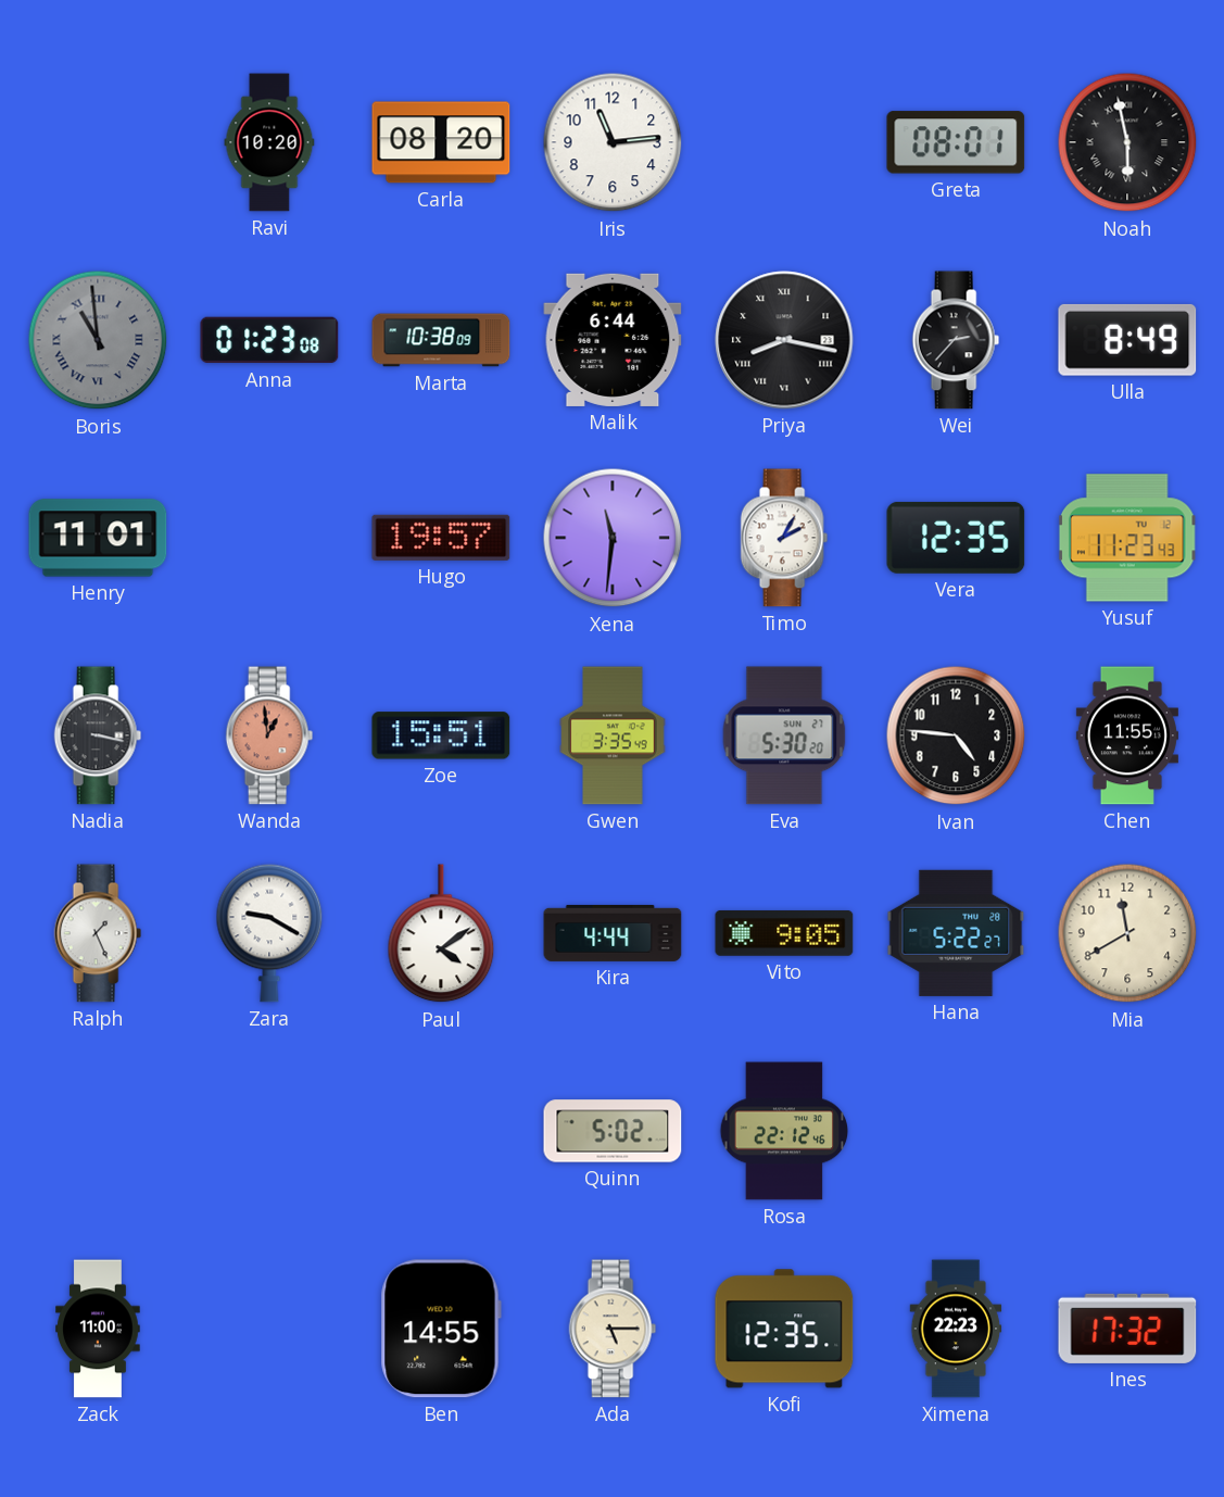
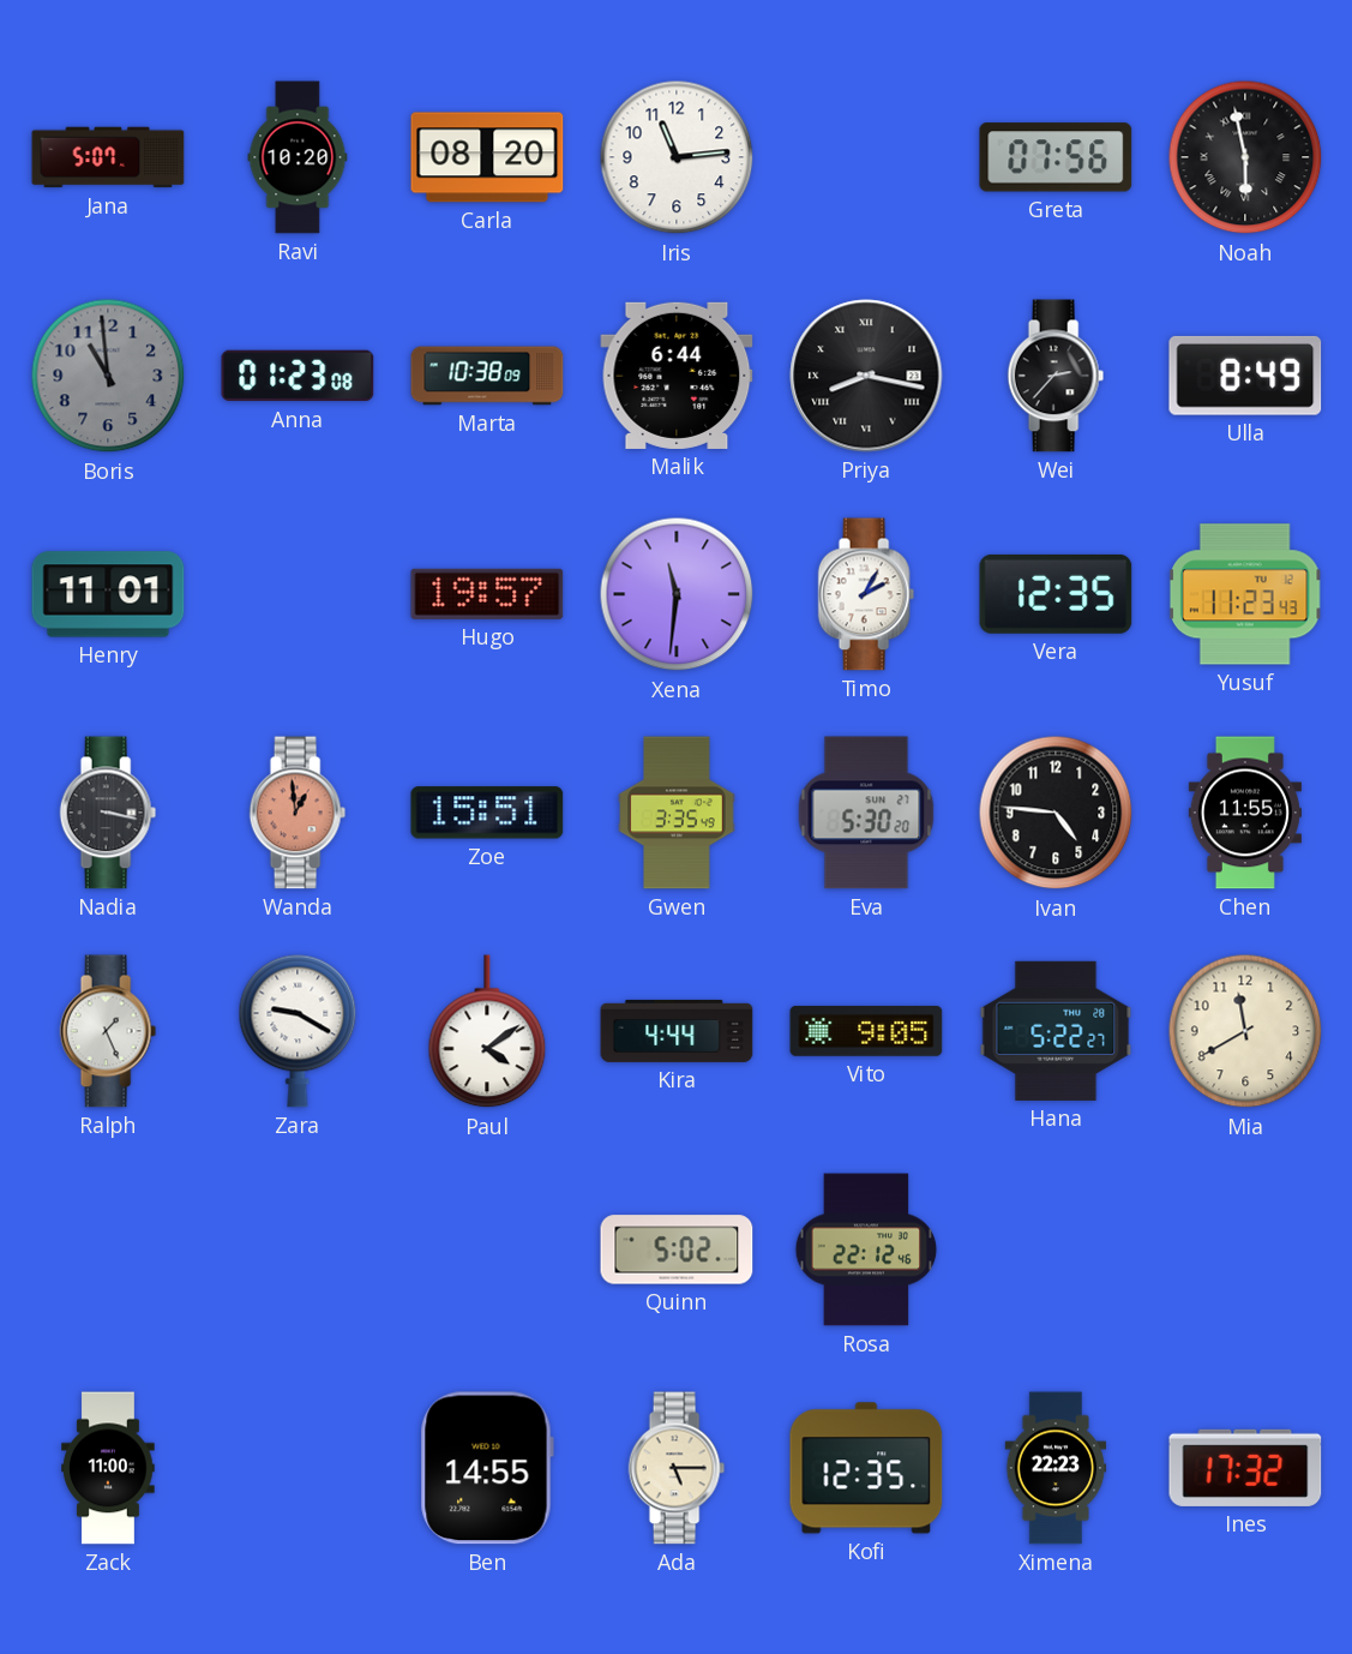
Jana: none -> 5:07 (108, 157)
Greta: 08:01 -> 07:56 (1056, 157)
Boris numerals: Roman -> Arabic (108, 376)
